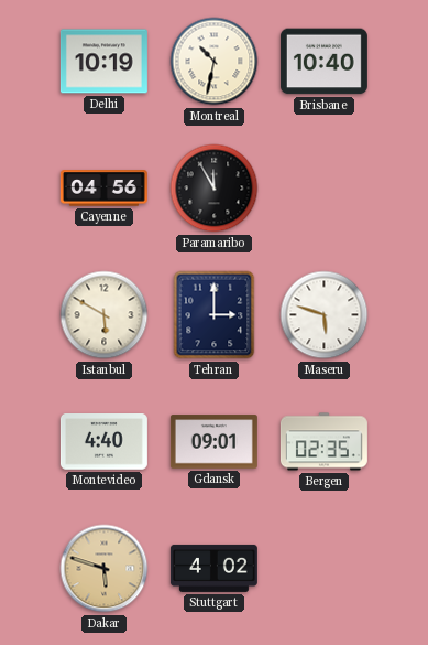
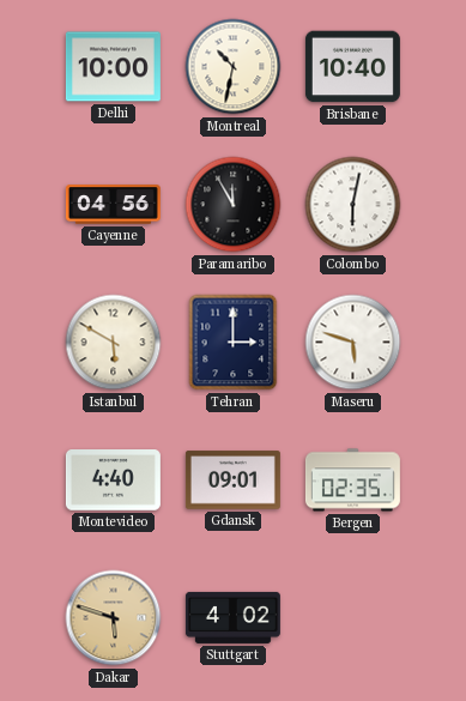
Delhi: 10:19 -> 10:00 (113, 67)
Colombo: none -> 6:02 (353, 205)
